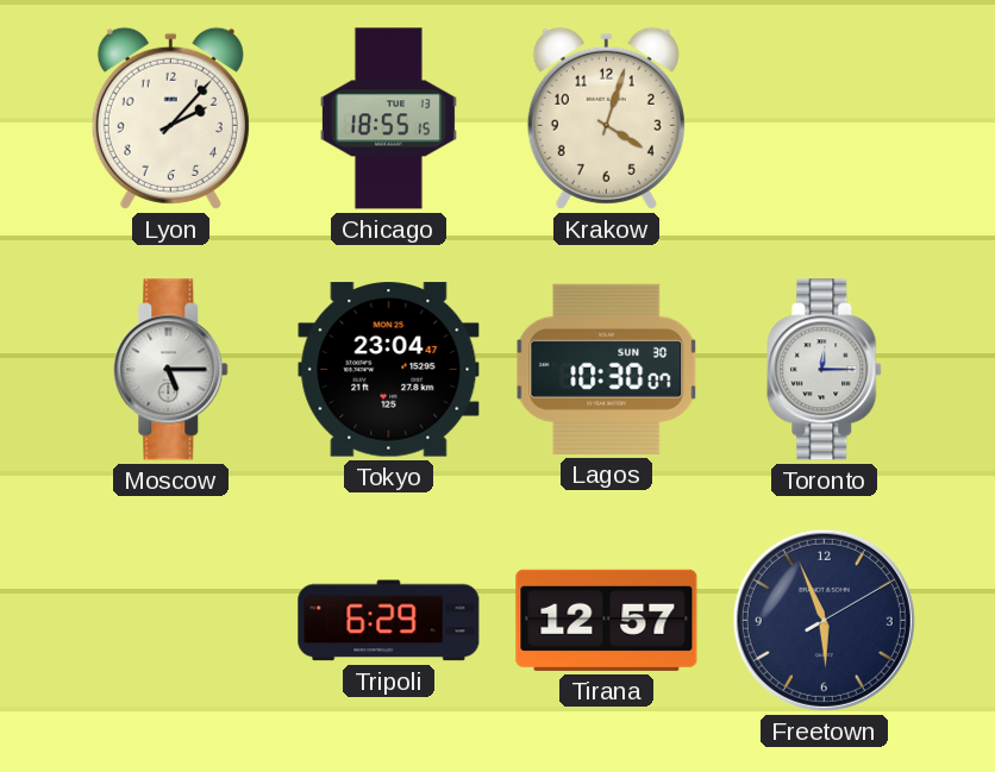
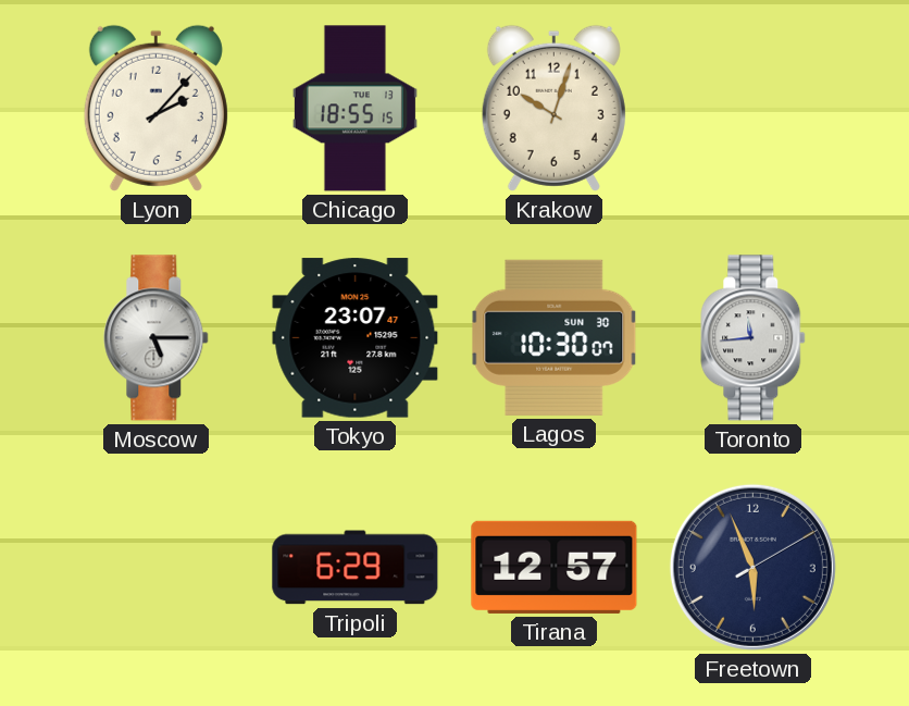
Krakow: 4:03 -> 10:03 (553, 108)
Tokyo: 23:04 -> 23:07 (356, 338)
Toronto: 12:15 -> 11:44 (754, 338)
